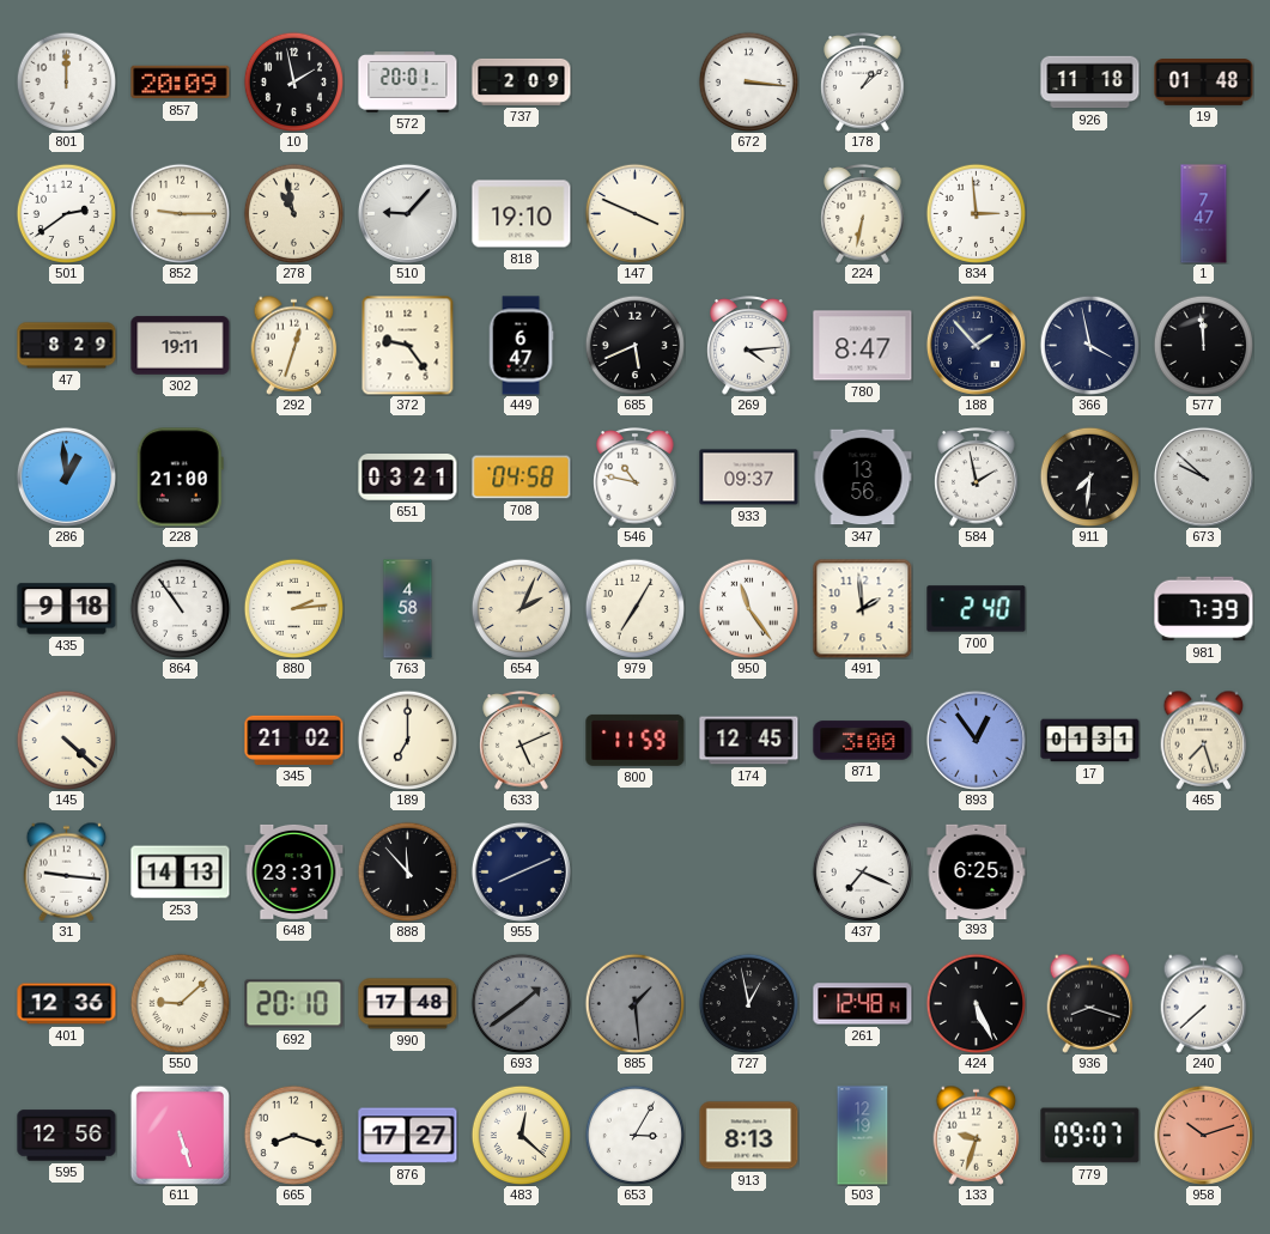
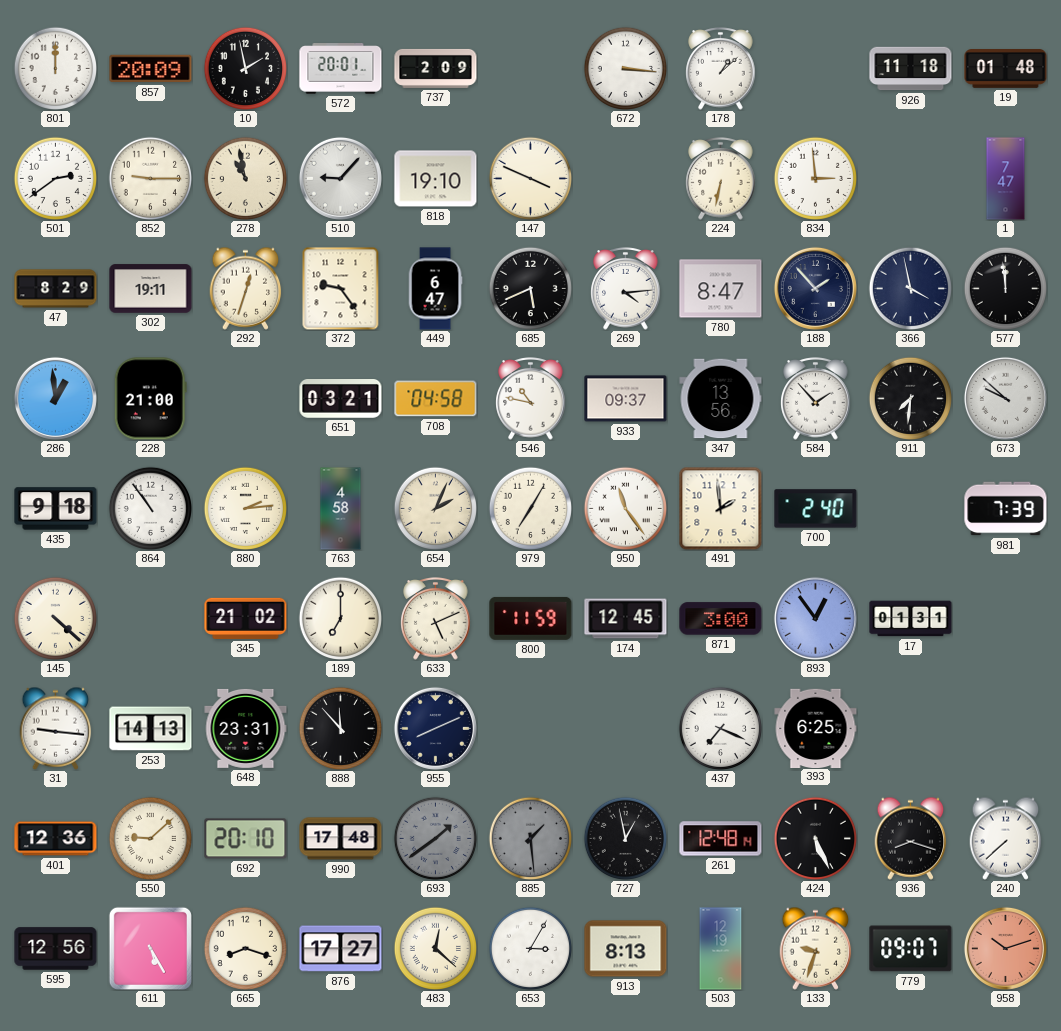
584: 1:58 -> 1:53 (816, 399)
465: 7:27 -> none (1204, 740)
611: 5:27 -> 5:25 (150, 948)
